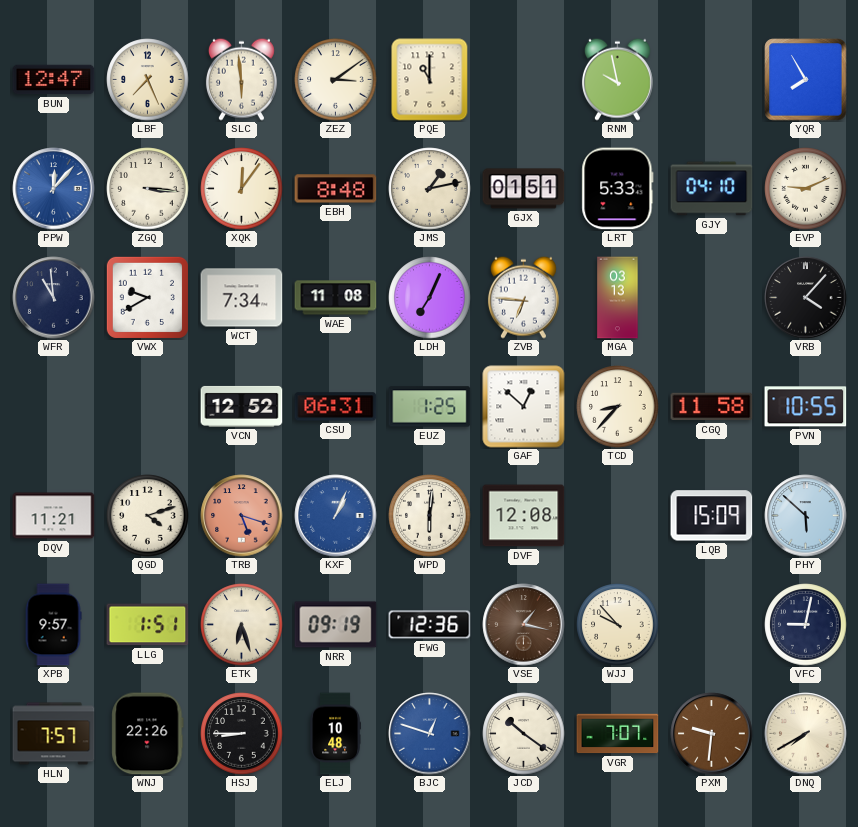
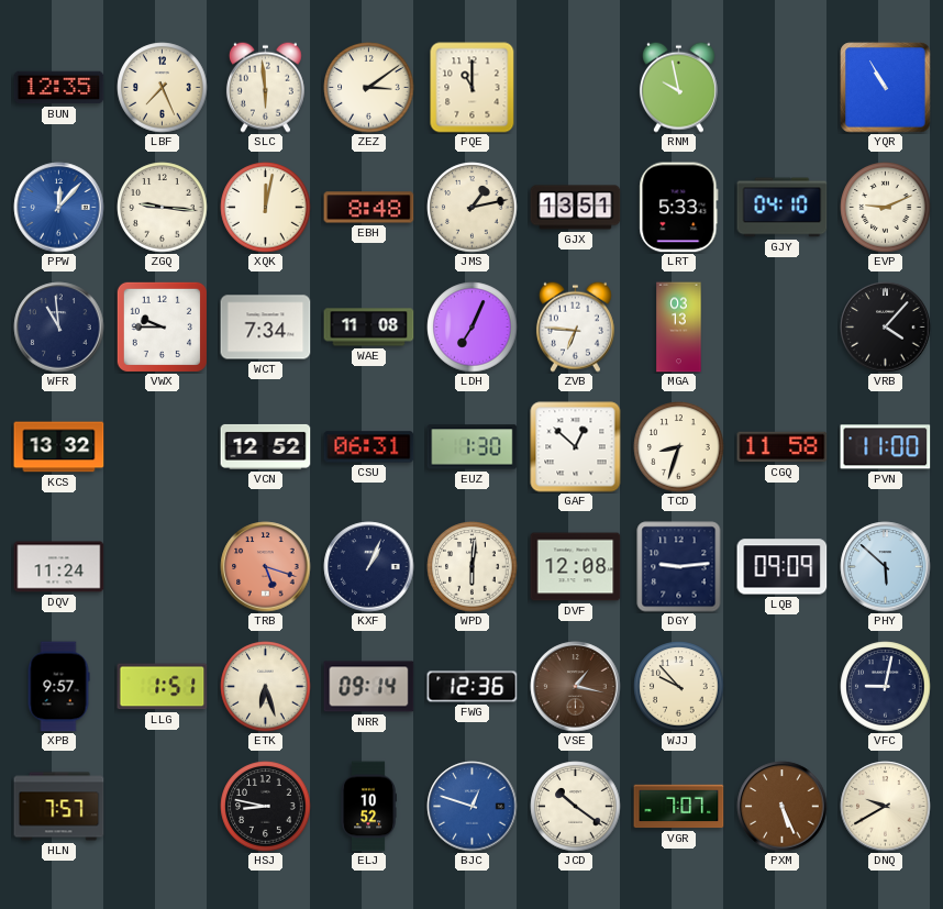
BUN: 12:47 -> 12:35 (59, 88)
YQR: 7:55 -> 10:55 (886, 88)
ZGQ: 3:16 -> 9:16 (163, 208)
XQK: 12:06 -> 12:02 (266, 208)
GJX: 01:51 -> 13:51 (576, 208)
VWX: 9:40 -> 9:45 (162, 326)
KCS: none -> 13:32 (59, 447)
EUZ: 1:25 -> 1:30 (473, 447)
TCD: 8:37 -> 8:33 (679, 447)
PVN: 10:55 -> 11:00 (886, 447)
DQV: 11:21 -> 11:24 (59, 567)
QGD: 4:12 -> none (148, 516)
KXF dial: blue -> navy (369, 567)
DGY: none -> 9:14 (679, 567)
LQB: 15:09 -> 09:09 (783, 567)
NRR: 09:19 -> 09:14 (369, 687)
WNJ: 22:26 -> none (148, 734)
HSJ: 8:45 -> 8:47 (266, 807)
ELJ: 10:48 -> 10:52 (368, 807)
PXM: 9:31 -> 5:26 (783, 807)
DNQ: 7:40 -> 9:40 (886, 807)
